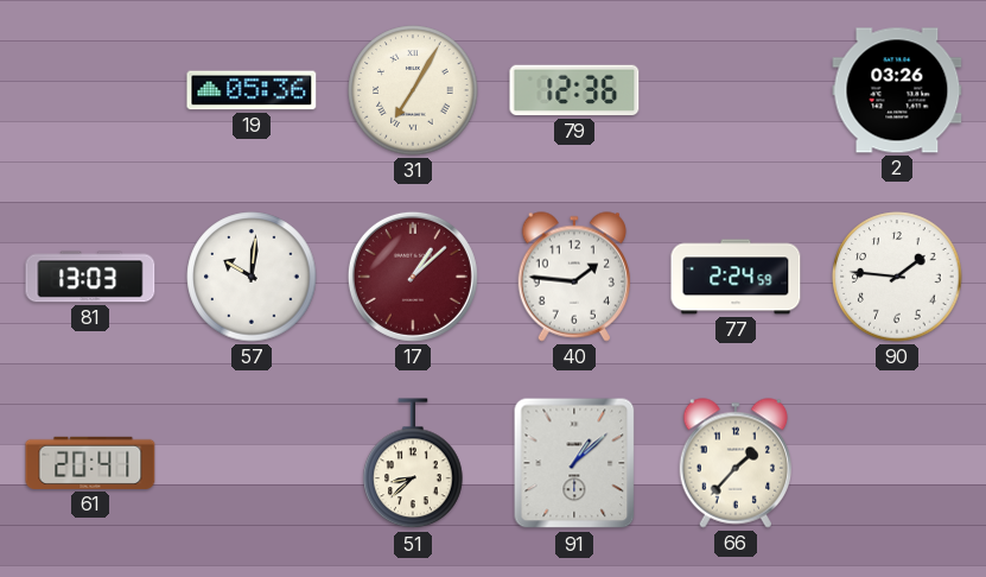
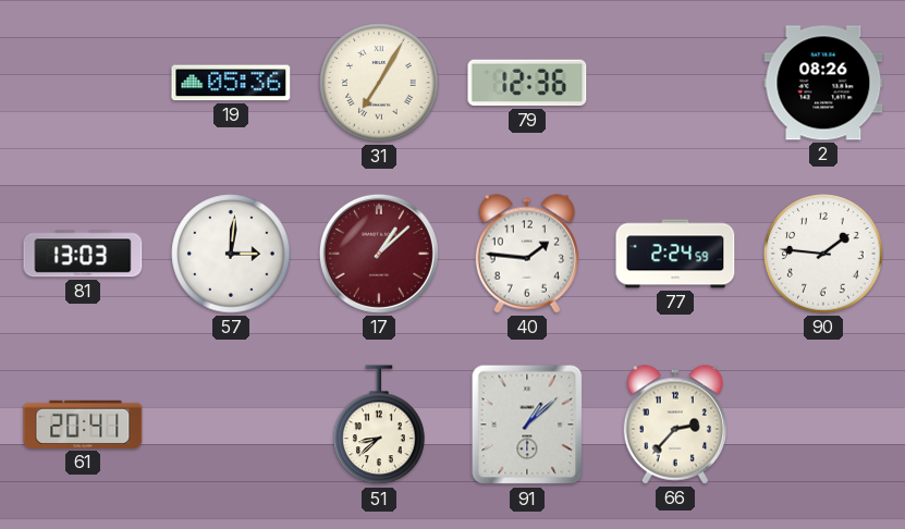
2: 03:26 -> 08:26 (823, 83)
57: 10:01 -> 3:01 (231, 254)
66: 1:37 -> 2:37 (675, 425)
